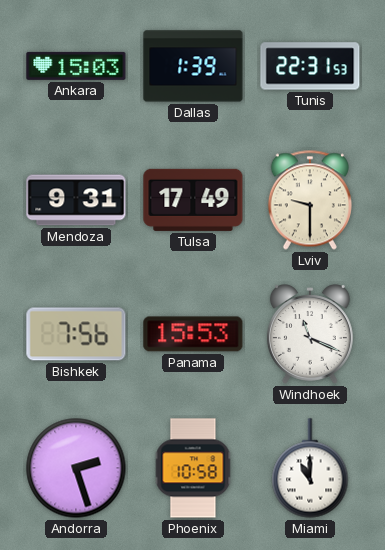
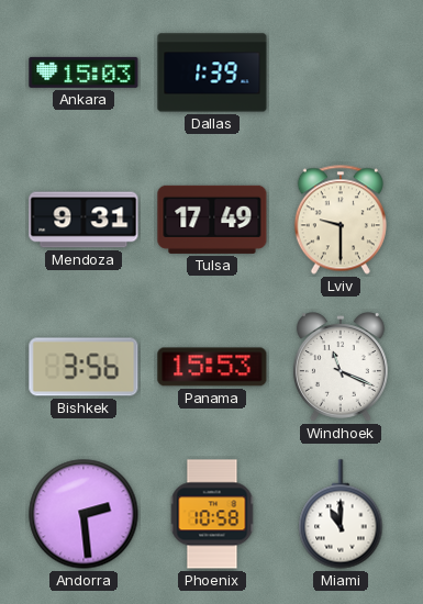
Tunis: 22:31 -> none (310, 66)
Bishkek: 7:56 -> 3:56 (84, 367)
Andorra: 2:27 -> 2:29 (84, 514)
